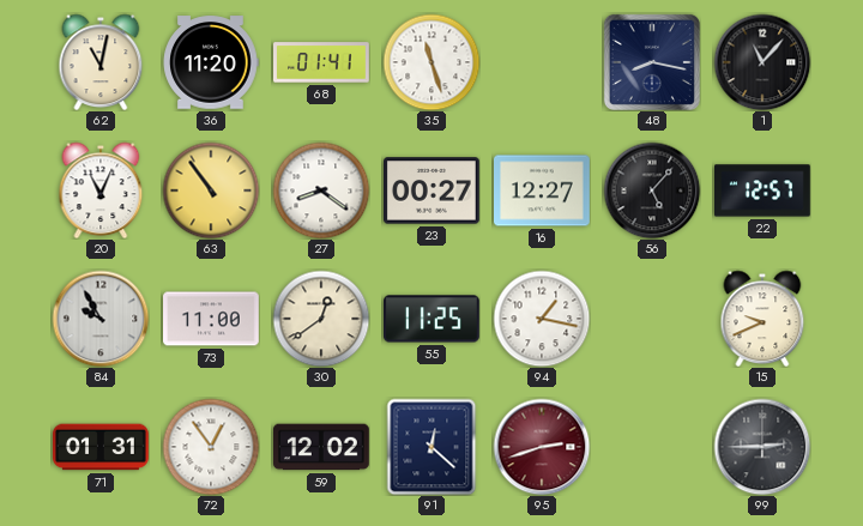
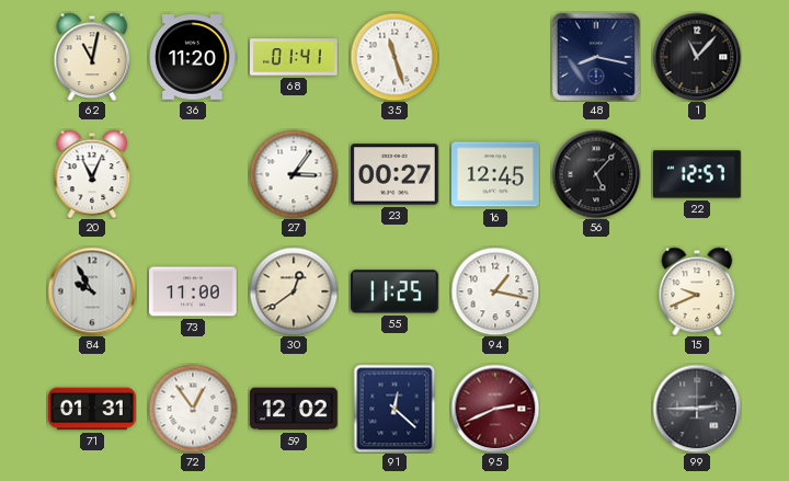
63: 10:54 -> none (211, 191)
27: 8:21 -> 3:06 (294, 174)
16: 12:27 -> 12:45 (496, 174)
95: 2:42 -> 2:41 (495, 409)
